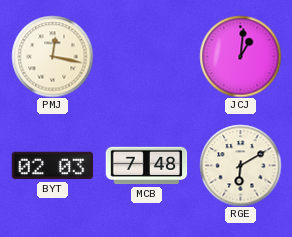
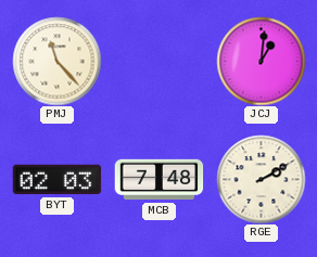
PMJ: 12:17 -> 11:23 (56, 61)
RGE: 6:10 -> 2:10 (261, 179)
